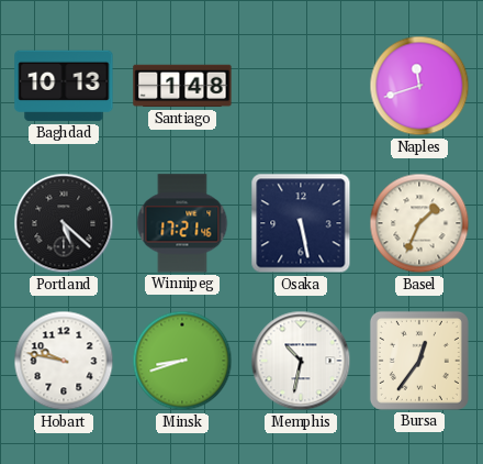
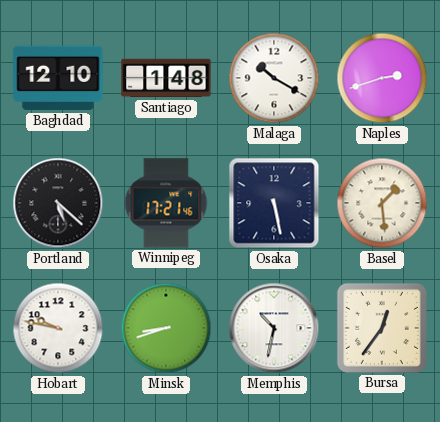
Baghdad: 10:13 -> 12:10 (58, 78)
Malaga: none -> 10:20 (274, 78)
Naples: 11:42 -> 2:42 (382, 78)
Basel: 1:34 -> 1:29 (382, 203)
